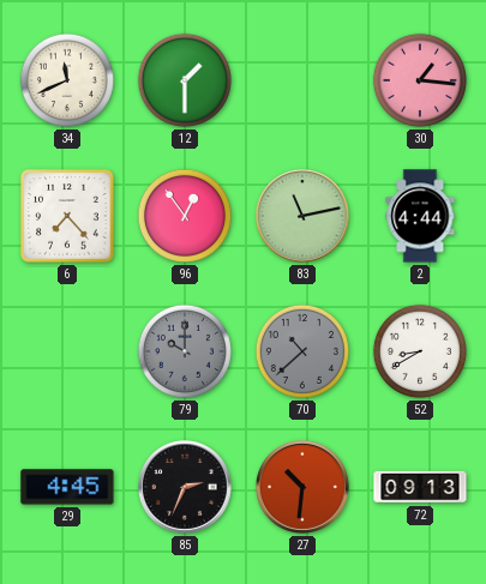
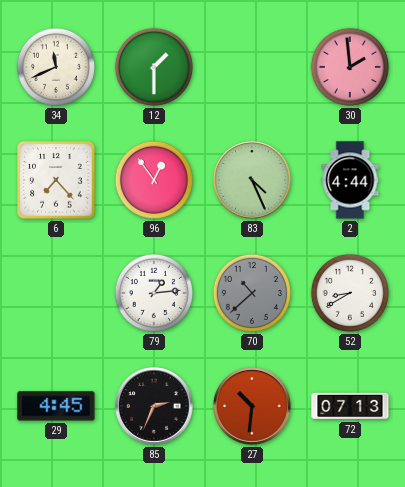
30: 1:16 -> 1:59 (350, 67)
83: 11:13 -> 4:26 (253, 181)
79: 10:00 -> 1:14 (154, 293)
79 dial: grey -> white (154, 293)
72: 09:13 -> 07:13 (350, 406)
